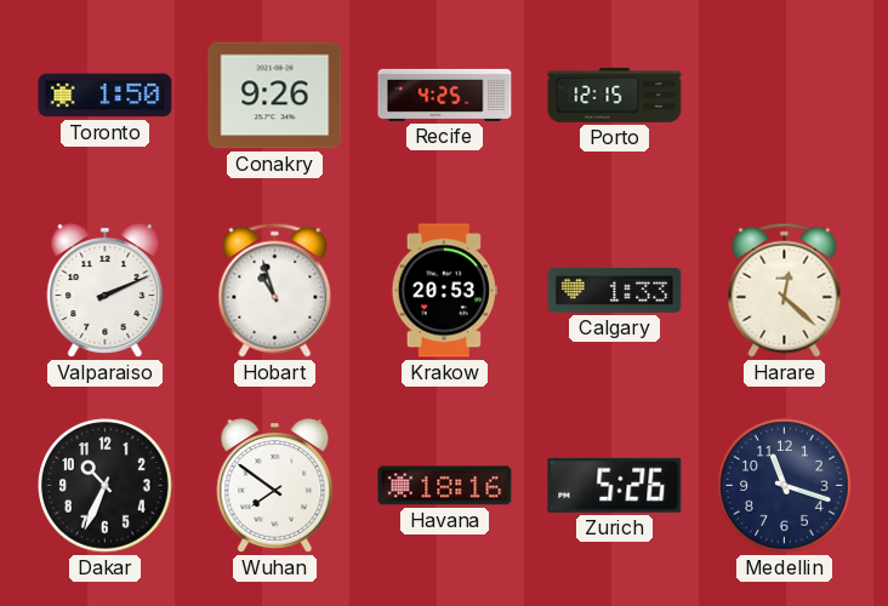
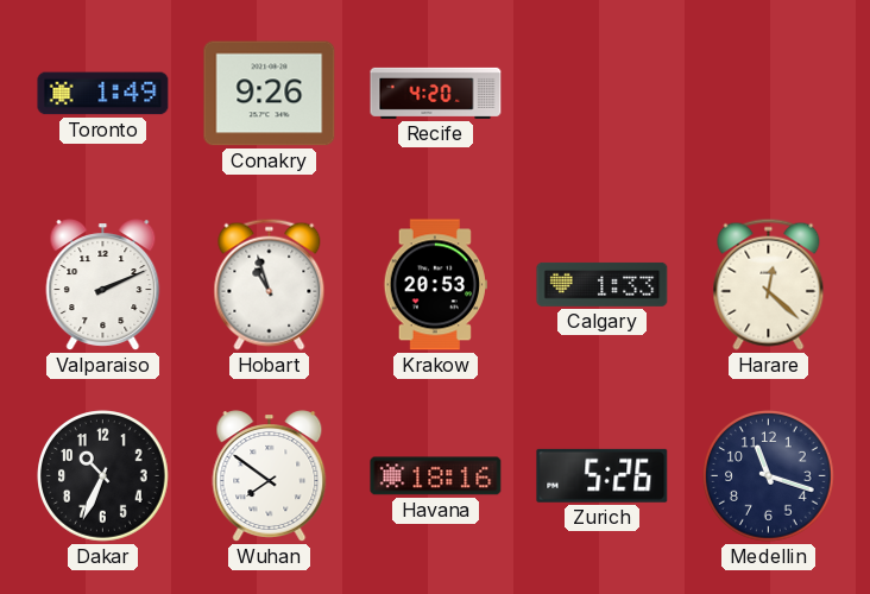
Toronto: 1:50 -> 1:49 (103, 94)
Recife: 4:25 -> 4:20 (436, 93)
Porto: 12:15 -> none (615, 95)
